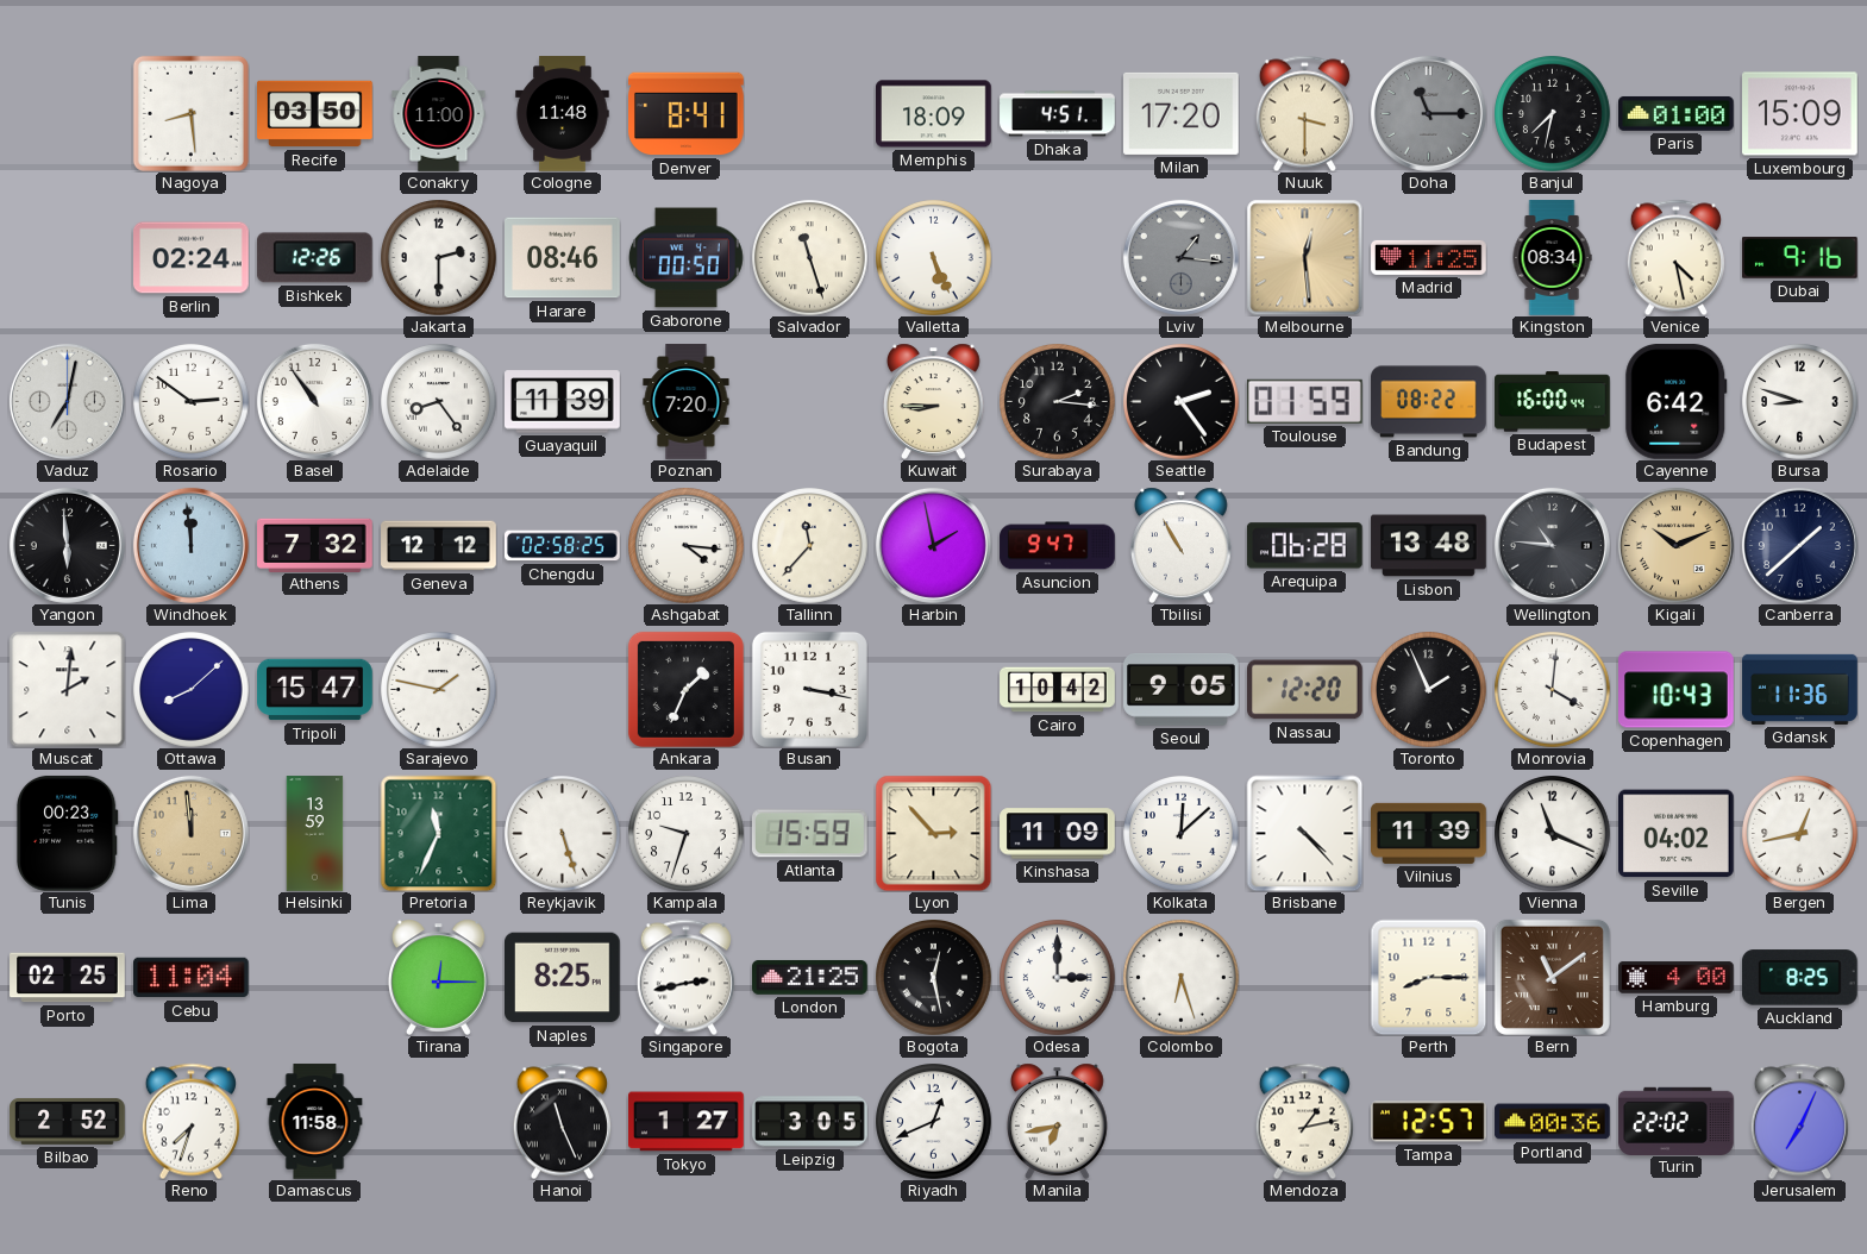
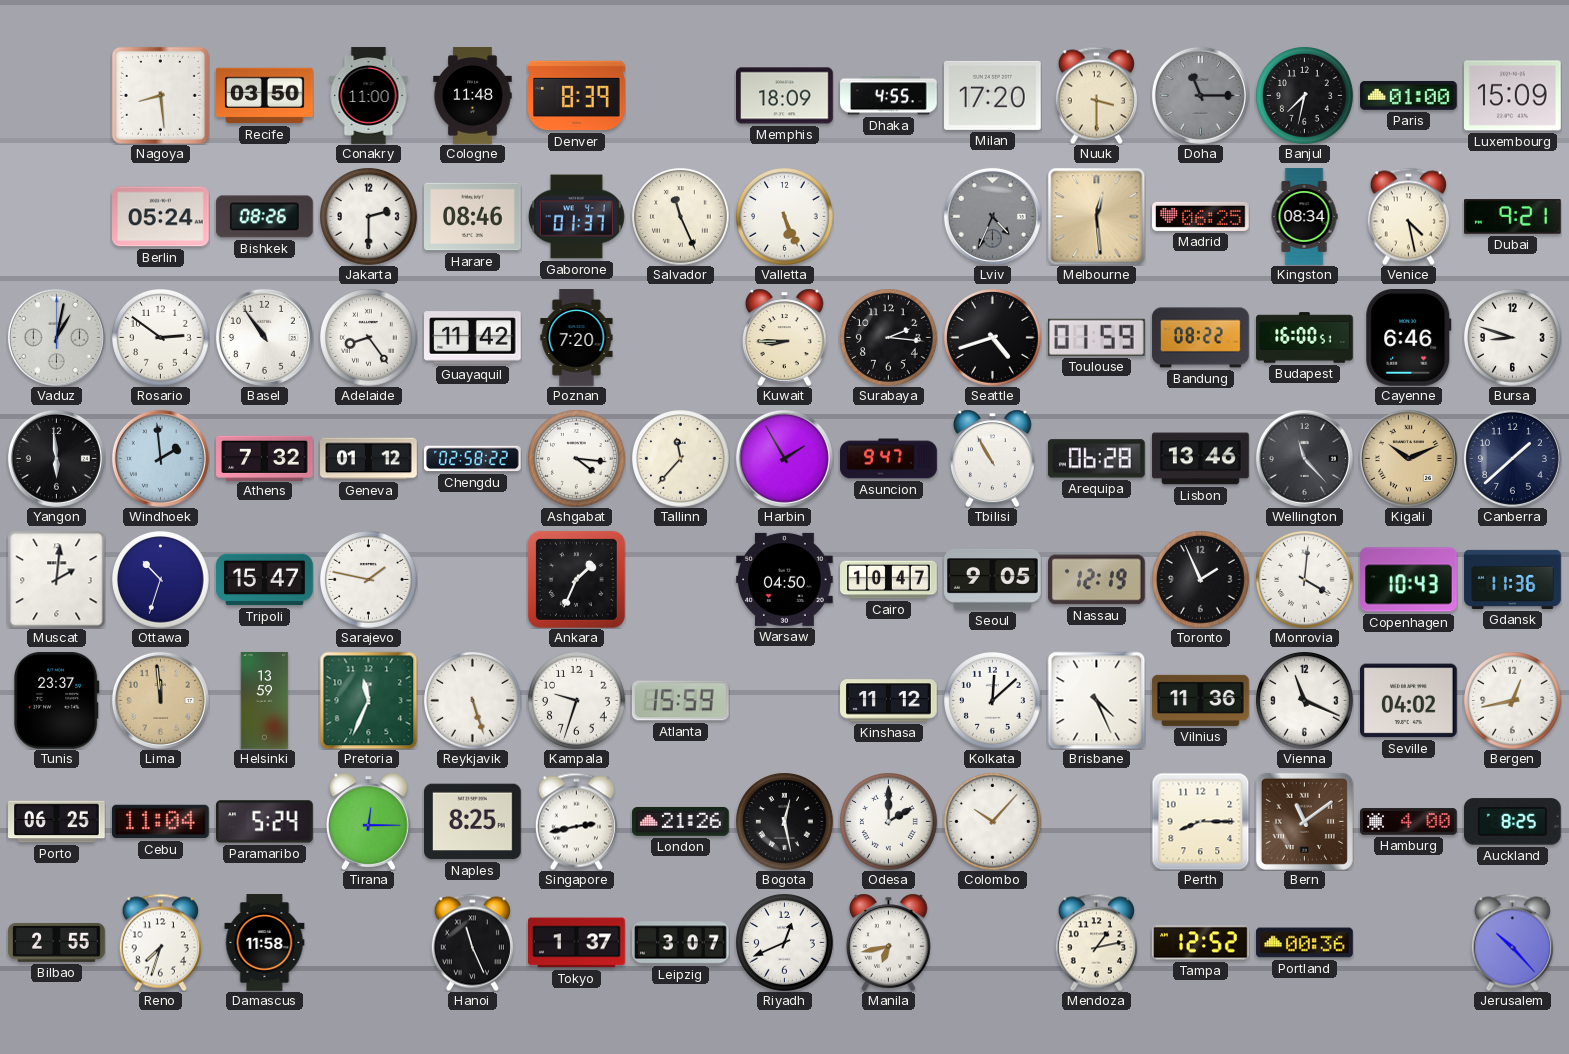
Denver: 8:41 -> 8:39 (577, 96)
Dhaka: 4:51 -> 4:55 (889, 96)
Berlin: 02:24 -> 05:24 (161, 217)
Bishkek: 12:26 -> 08:26 (264, 217)
Gaborone: 00:50 -> 01:37 (576, 217)
Salvador: 11:27 -> 11:26 (681, 217)
Lviv: 1:16 -> 4:34 (992, 216)
Madrid: 11:25 -> 06:25 (1201, 216)
Dubai: 9:16 -> 9:21 (1513, 217)
Vaduz: 7:02 -> 1:02 (56, 337)
Guayaquil: 11:39 -> 11:42 (473, 338)
Seattle: 2:24 -> 4:42 (993, 338)
Budapest: 16:00:44 -> 16:00:51 (1305, 338)
Cayenne: 6:42 -> 6:46 (1409, 338)
Windhoek: 11:59 -> 1:59 (160, 458)
Geneva: 12:12 -> 01:12 (369, 459)
Chengdu: 02:58:25 -> 02:58:22 (473, 459)
Harbin: 1:58 -> 1:55 (784, 458)
Lisbon: 13:48 -> 13:46 (1201, 459)
Wellington: 10:46 -> 11:23 (1304, 458)
Ottawa: 8:08 -> 10:33 (161, 580)
Busan: 3:17 -> none (809, 689)
Warsaw: none -> 04:50 (785, 579)
Cairo: 10:42 -> 10:47 (889, 580)
Nassau: 12:20 -> 12:19 (1097, 580)
Tunis: 00:23 -> 23:37 (57, 700)
Lyon: 2:53 -> none (933, 833)
Kinshasa: 11:09 -> 11:12 (889, 701)
Brisbane: 4:23 -> 4:26 (1096, 700)
Vilnius: 11:39 -> 11:36 (1201, 700)
Porto: 02:25 -> 06:25 (57, 822)
Paramaribo: none -> 5:24 (265, 822)
London: 21:25 -> 21:26 (681, 821)
Odesa: 3:00 -> 2:00 (889, 822)
Colombo: 6:27 -> 10:07 (993, 822)
Bilbao: 2:52 -> 2:55 (57, 942)
Tokyo: 1:27 -> 1:37 (577, 943)
Leipzig: 3:05 -> 3:07 (681, 943)
Tampa: 12:57 -> 12:52 (1201, 943)
Turin: 22:02 -> none (1677, 1121)
Jerusalem: 7:04 -> 10:23 (1512, 942)
